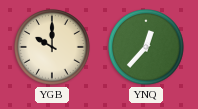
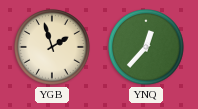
YGB: 10:00 -> 1:57 (53, 48)
